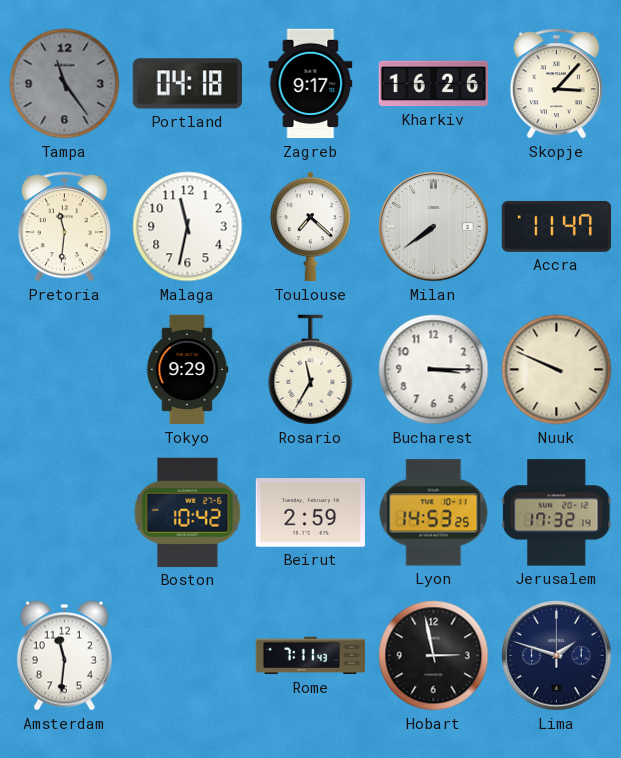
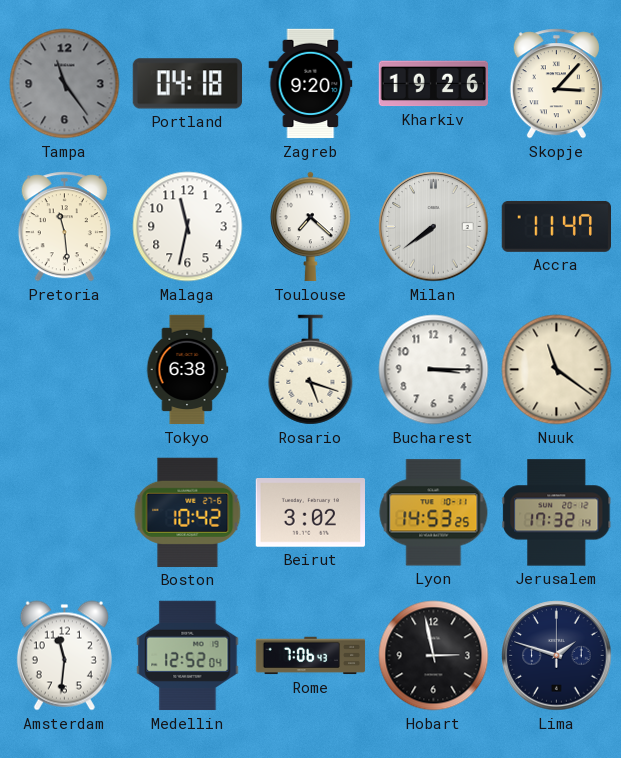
Zagreb: 9:17 -> 9:20 (311, 84)
Kharkiv: 16:26 -> 19:26 (433, 84)
Pretoria: 11:31 -> 11:29 (64, 227)
Tokyo: 9:29 -> 6:38 (187, 370)
Rosario: 11:35 -> 5:18 (311, 370)
Nuuk: 9:49 -> 11:21 (557, 370)
Beirut: 2:59 -> 3:02 (310, 513)
Medellin: none -> 12:52 (188, 656)
Rome: 7:11 -> 7:06 (311, 656)
